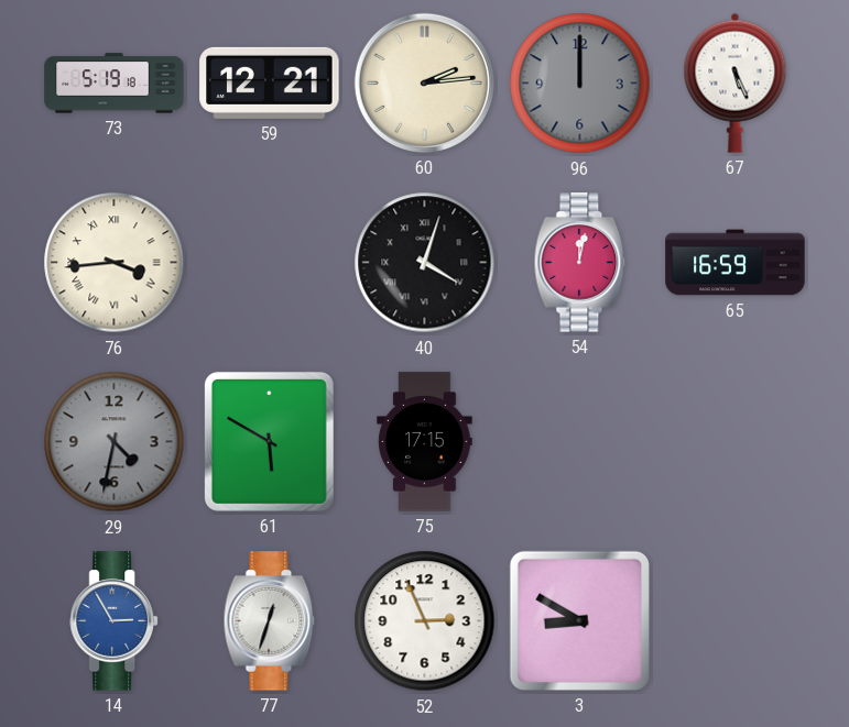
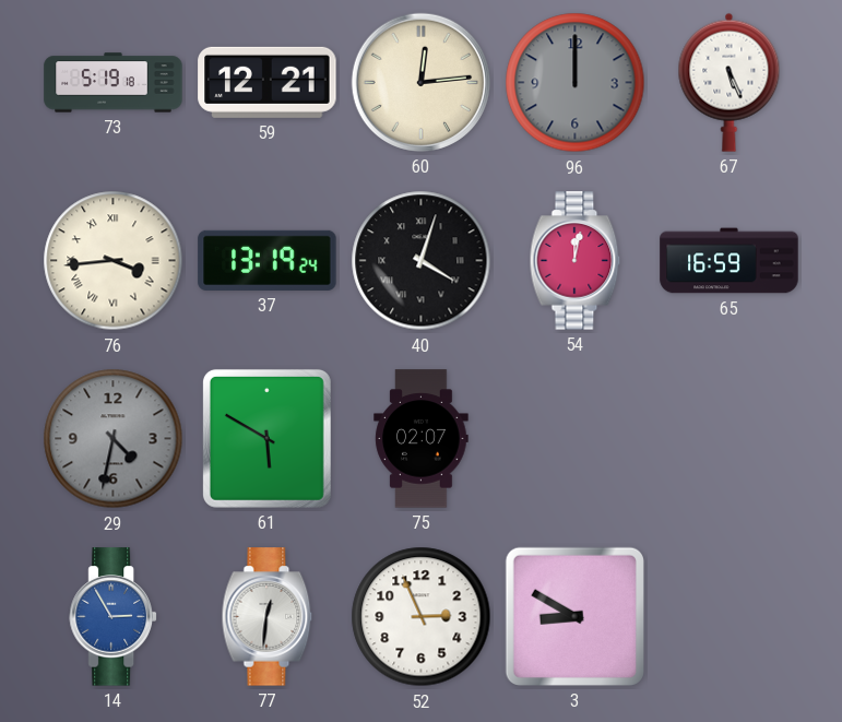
60: 2:14 -> 12:14 (420, 82)
37: none -> 13:19 (268, 260)
75: 17:15 -> 02:07 (422, 439)
77: 12:33 -> 12:31 (268, 617)
